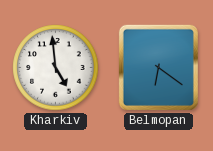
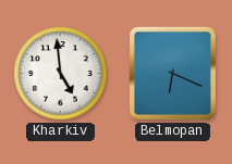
Belmopan: 6:21 -> 6:19 (172, 73)
